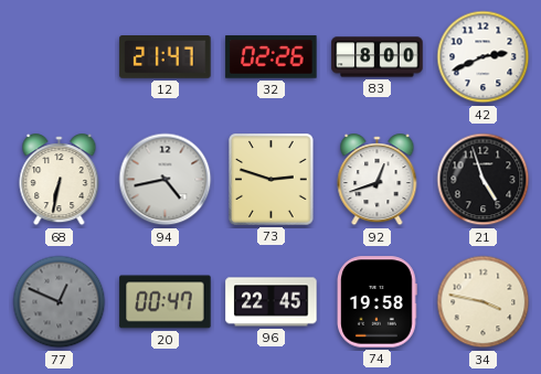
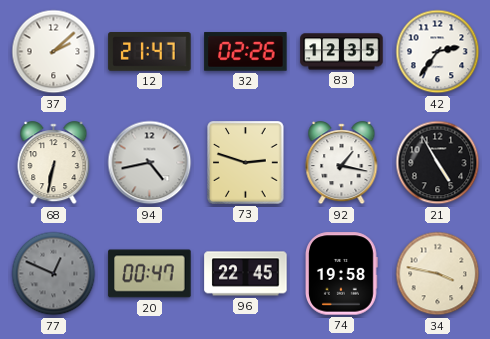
37: none -> 2:08 (54, 52)
83: 8:00 -> 12:35 (342, 52)
42: 2:41 -> 2:36 (438, 52)
92: 12:42 -> 1:17 (342, 163)
21: 4:57 -> 4:55 (438, 163)
